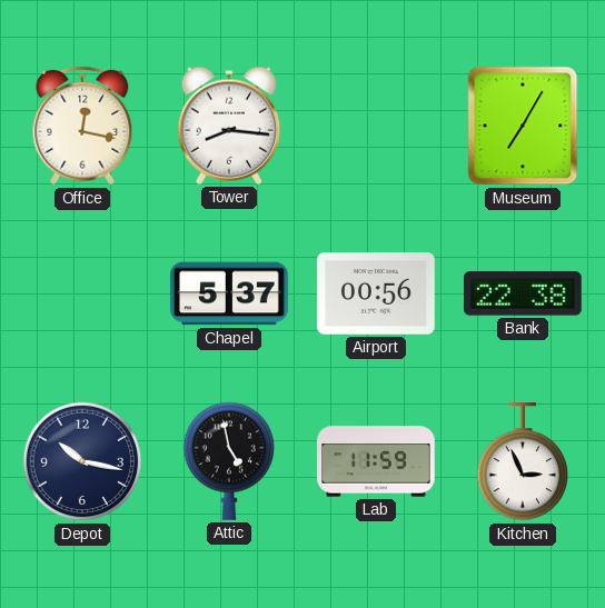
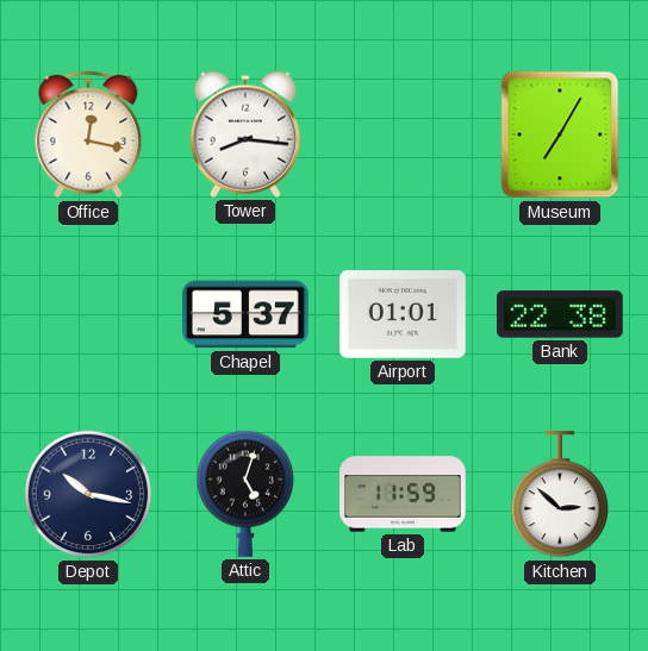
Airport: 00:56 -> 01:01 (404, 314)
Attic: 4:58 -> 5:03 (245, 494)
Kitchen: 2:56 -> 2:52 (560, 495)
